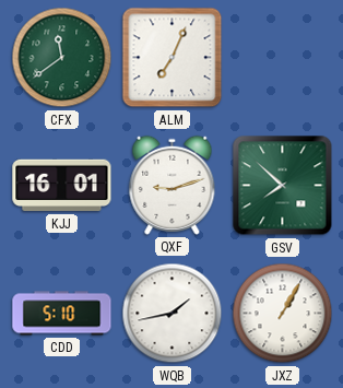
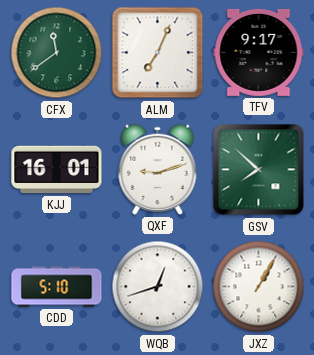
TFV: none -> 9:17 (259, 52)
WQB: 1:43 -> 12:42 (158, 287)
